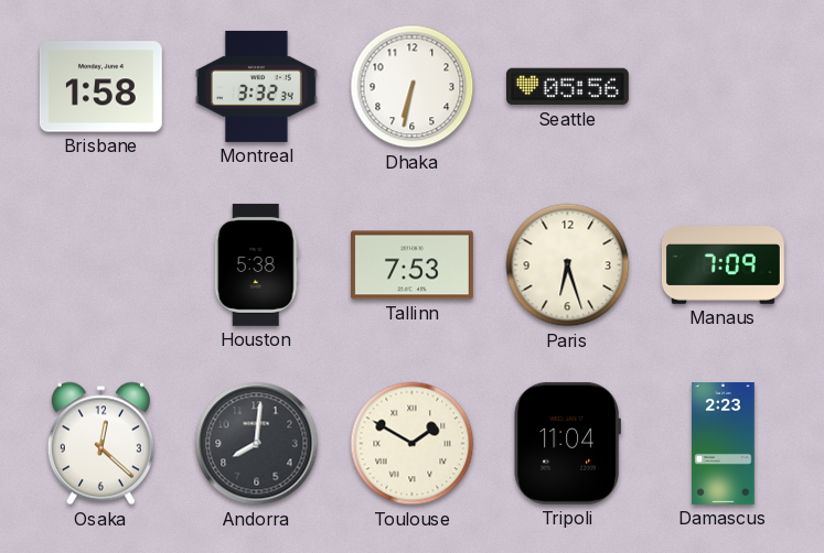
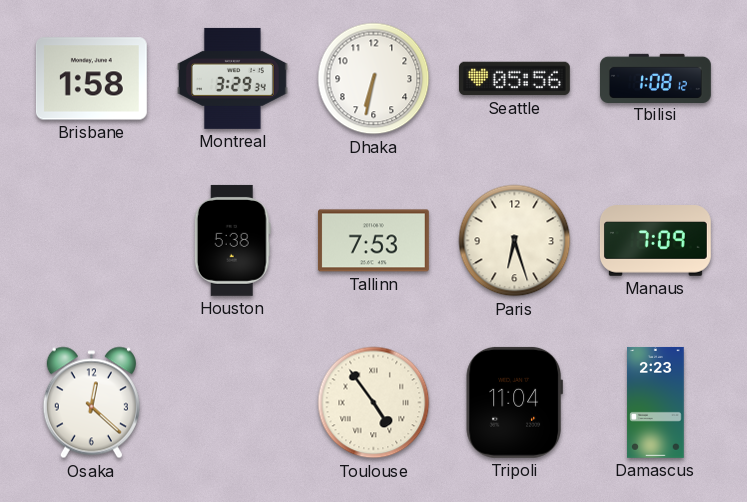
Montreal: 3:32 -> 3:29 (232, 78)
Tbilisi: none -> 1:08 (656, 78)
Andorra: 8:01 -> none (257, 444)
Toulouse: 1:50 -> 4:54 (374, 403)
